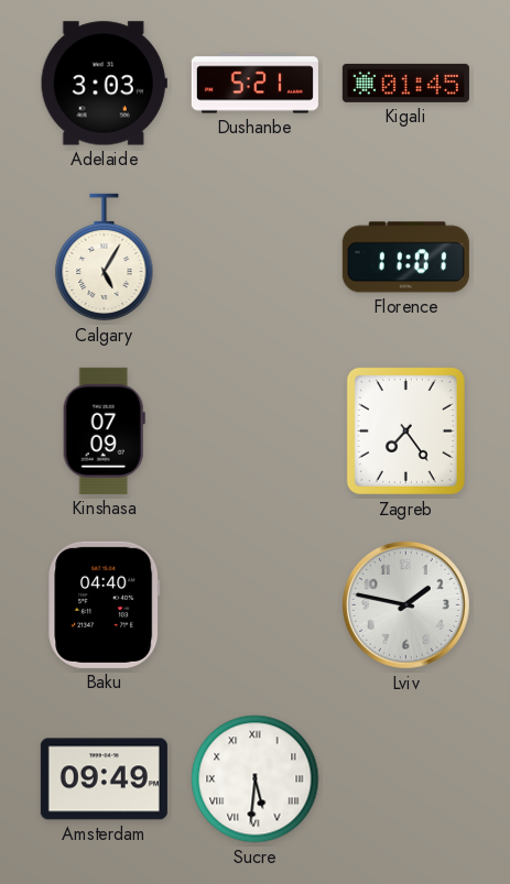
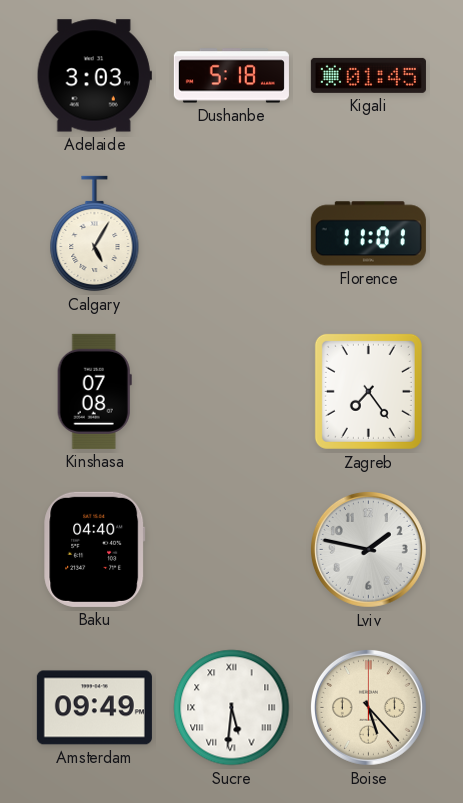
Dushanbe: 5:21 -> 5:18 (231, 76)
Kinshasa: 07:09 -> 07:08 (94, 391)
Boise: none -> 5:23 (368, 707)
